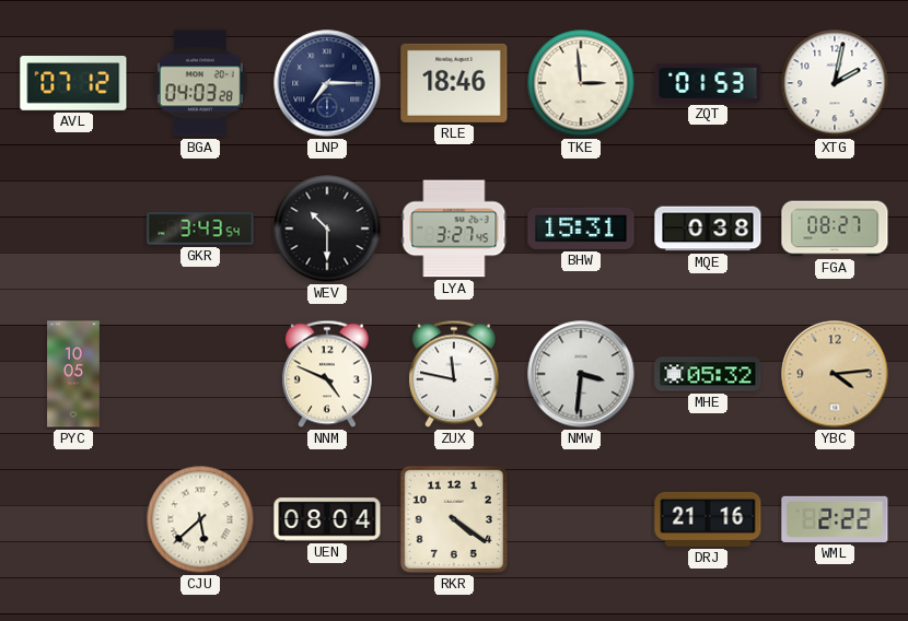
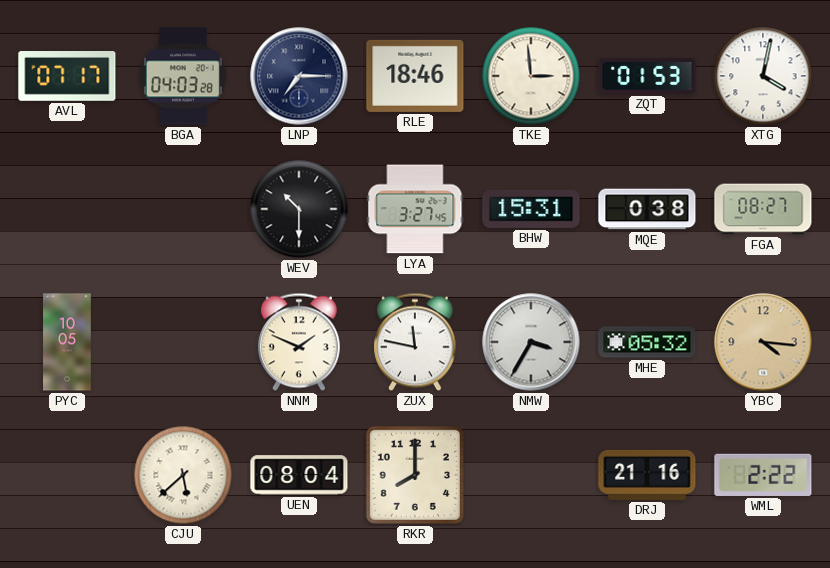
AVL: 07:12 -> 07:17 (67, 77)
XTG: 2:02 -> 4:02 (763, 76)
GKR: 3:43 -> none (200, 229)
NNM: 4:49 -> 1:49 (299, 342)
NMW: 3:31 -> 3:35 (531, 342)
YBC: 4:14 -> 4:16 (763, 342)
RKR: 4:21 -> 8:00 (415, 475)
